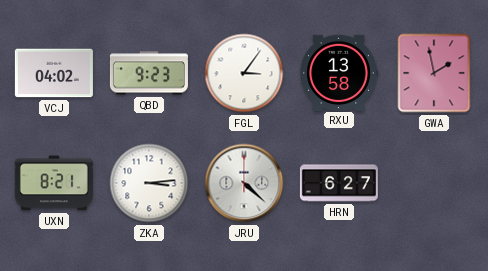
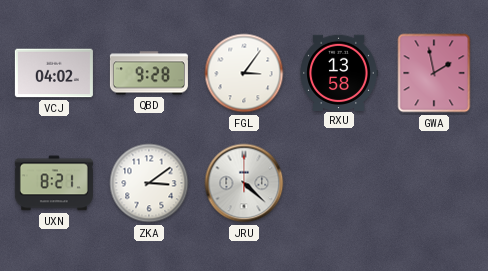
QBD: 9:23 -> 9:28 (149, 73)
ZKA: 3:14 -> 3:09 (149, 183)
HRN: 6:27 -> none (339, 183)
